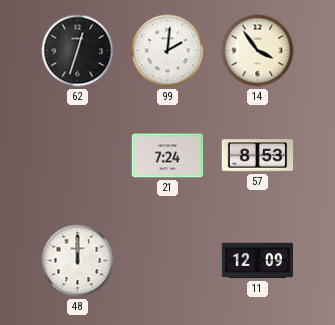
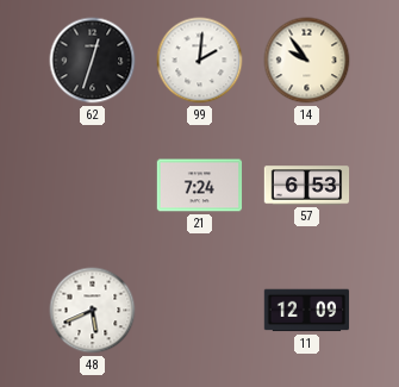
14: 3:54 -> 9:54 (307, 61)
57: 8:53 -> 6:53 (307, 186)
48: 12:00 -> 5:41 (93, 311)
